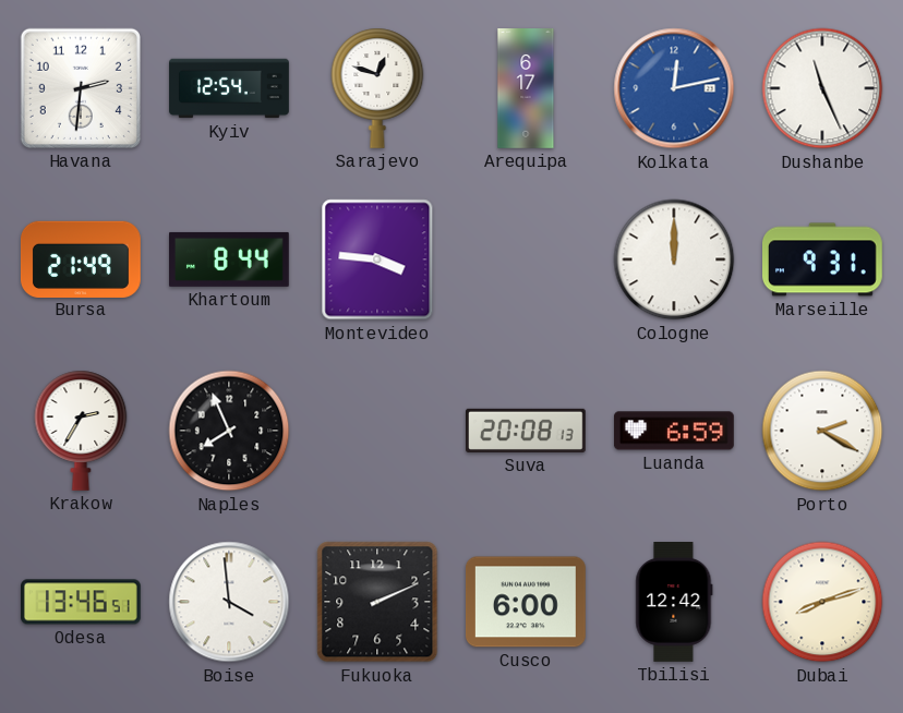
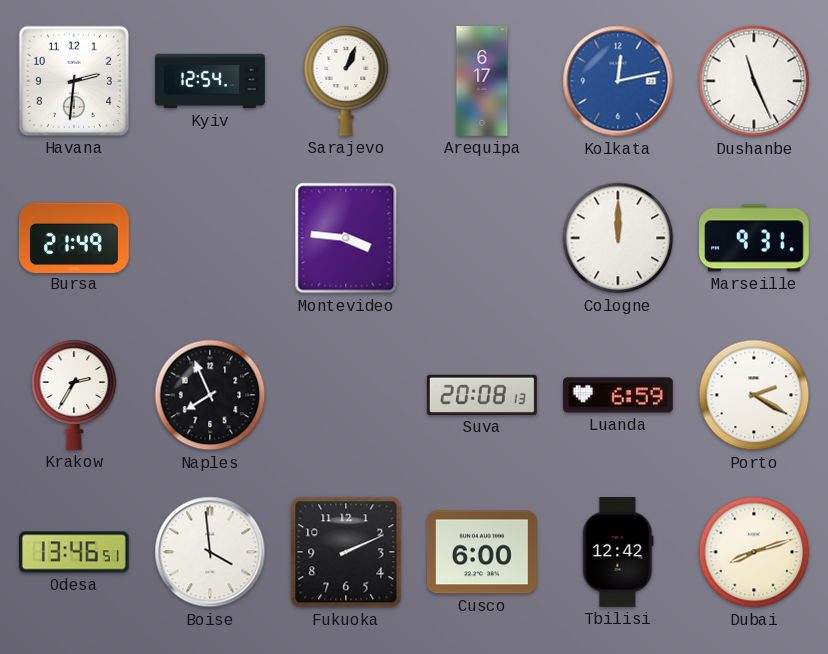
Sarajevo: 12:48 -> 1:04 (346, 81)
Khartoum: 8:44 -> none (230, 259)
